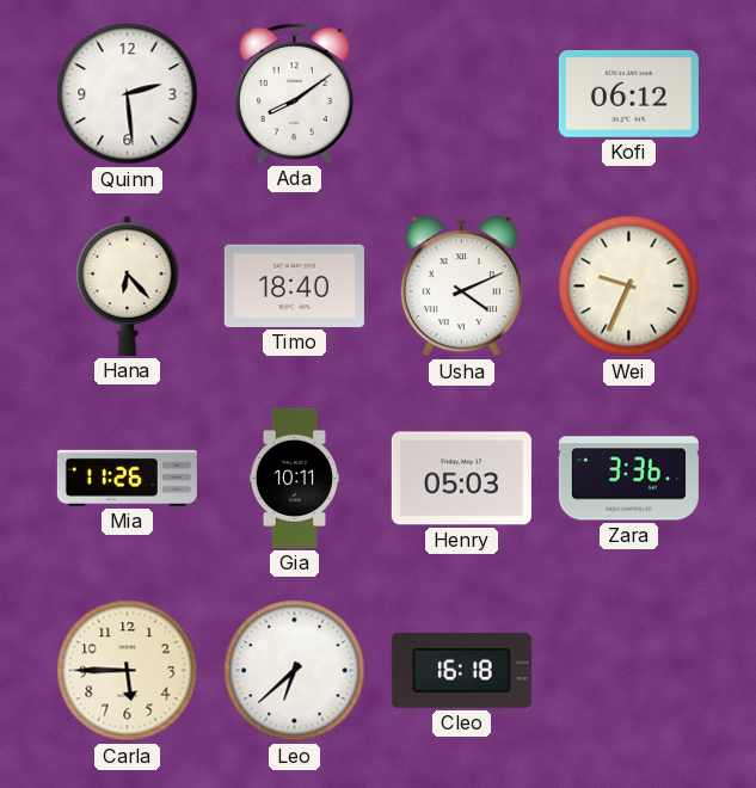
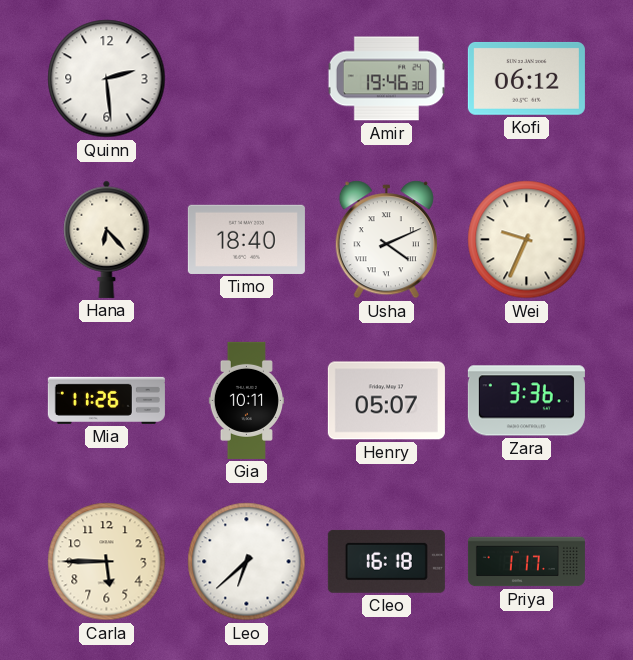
Ada: 8:09 -> none (294, 93)
Amir: none -> 19:46 (386, 79)
Henry: 05:03 -> 05:07 (386, 401)
Priya: none -> 1:17 (526, 562)
